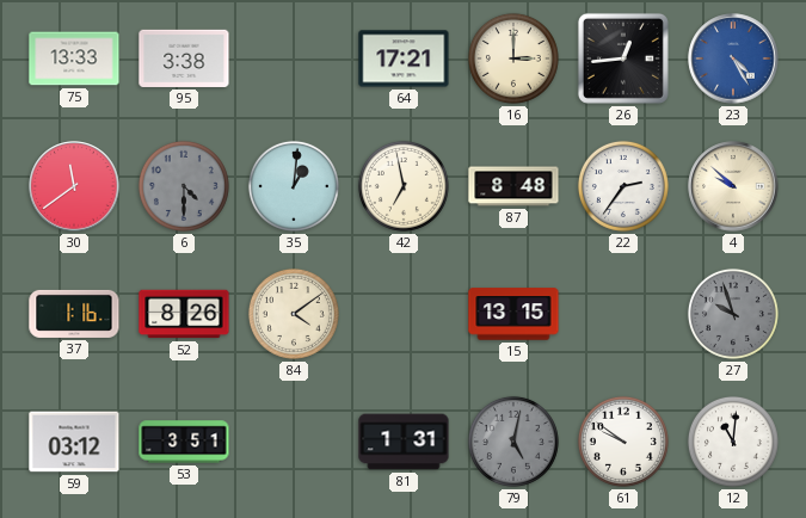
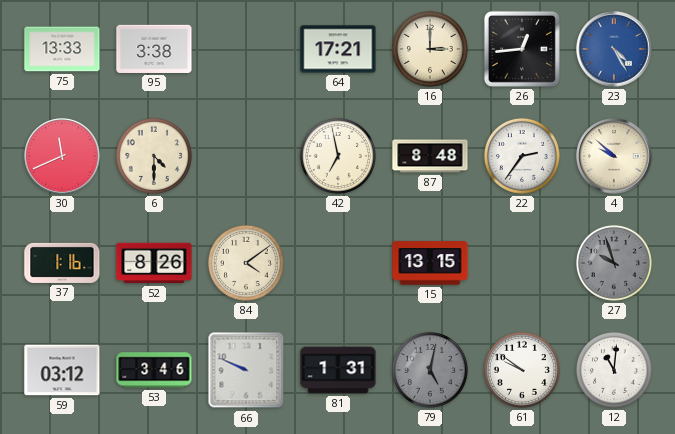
30: 11:39 -> 11:41 (62, 156)
6 dial: grey -> cream (154, 156)
35: 1:01 -> none (294, 186)
53: 3:51 -> 3:46 (154, 370)
66: none -> 9:49 (246, 370)
